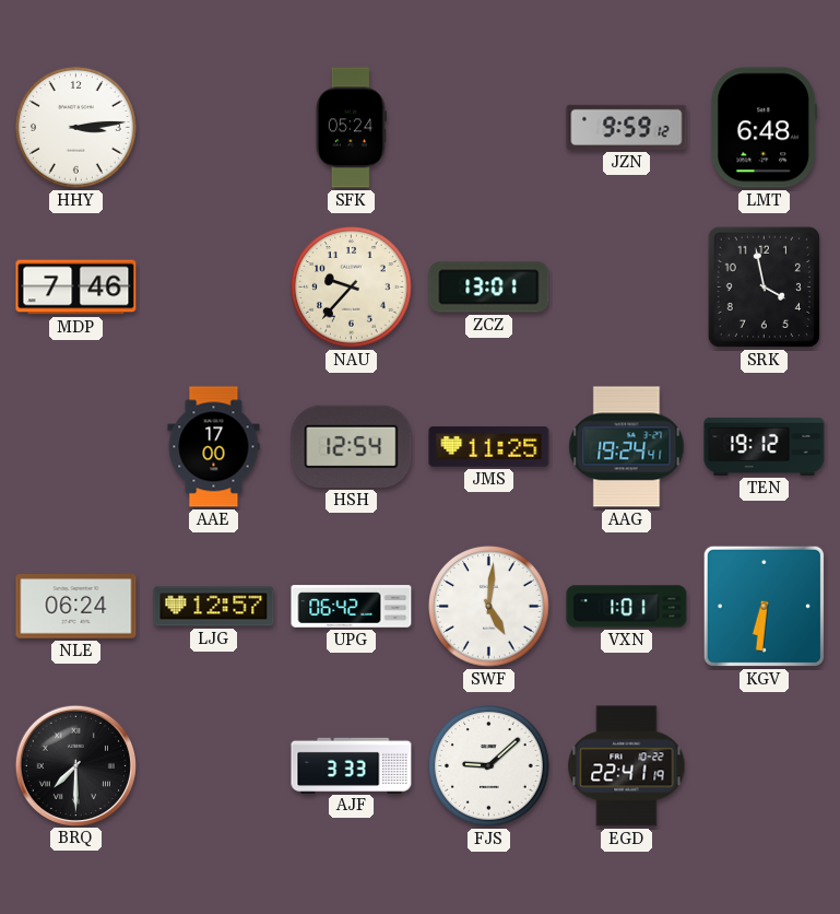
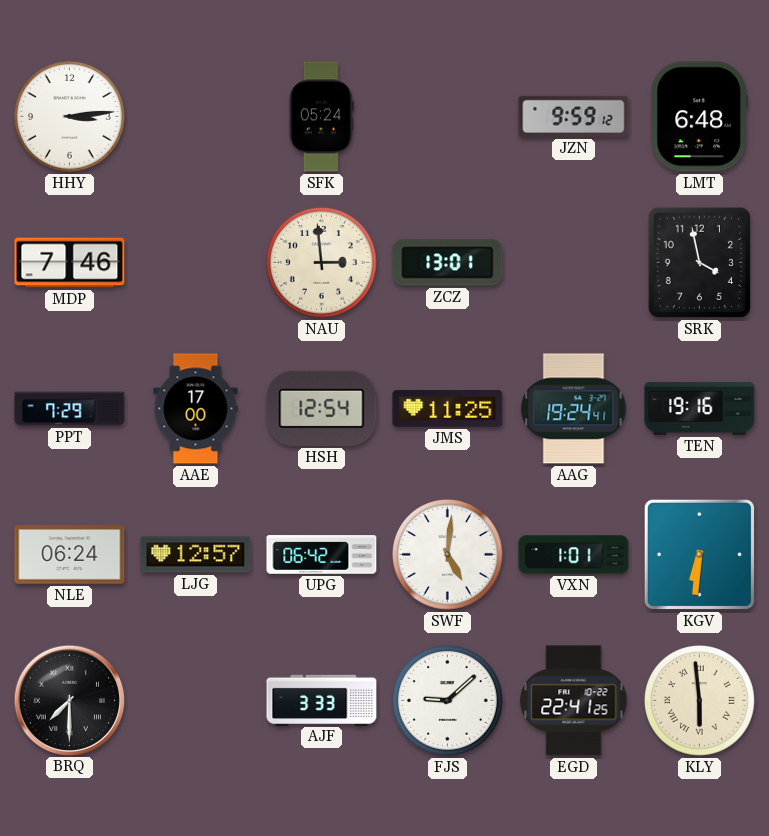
NAU: 9:37 -> 2:59 (322, 263)
PPT: none -> 7:29 (70, 409)
TEN: 19:12 -> 19:16 (700, 408)
EGD: 22:41:19 -> 22:41:25 (574, 701)
KLY: none -> 5:59 (700, 701)
